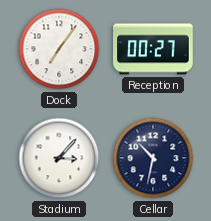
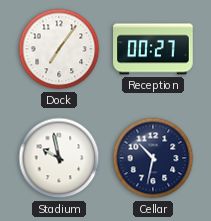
Stadium: 3:07 -> 9:58 (59, 158)
